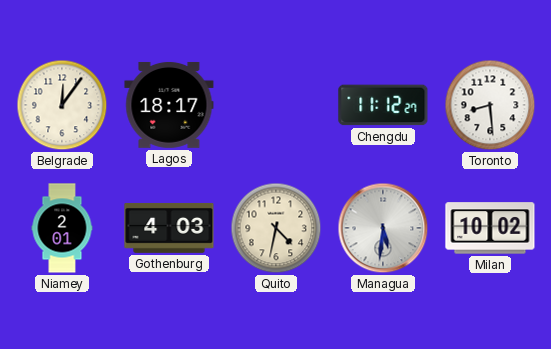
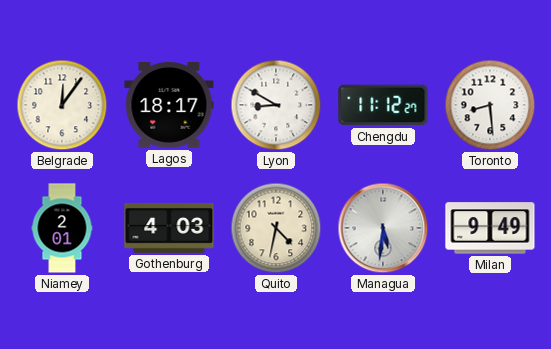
Lyon: none -> 8:50 (276, 105)
Milan: 10:02 -> 9:49 (490, 228)
